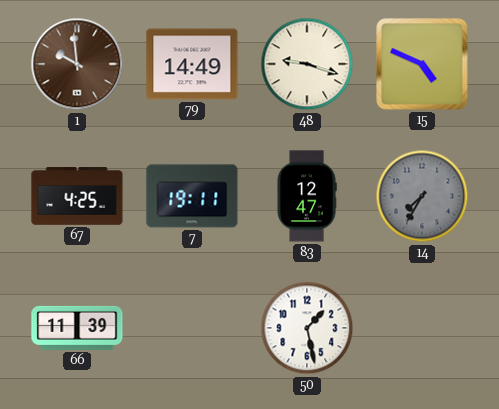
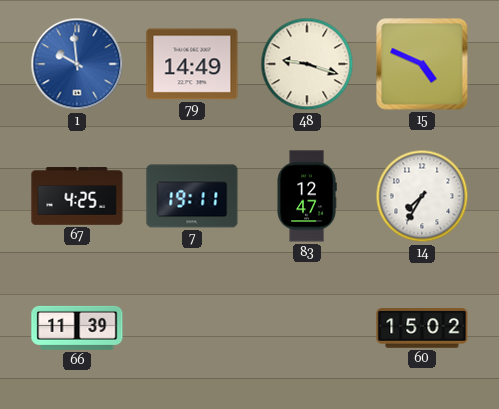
1 dial: brown -> blue (77, 64)
14 dial: grey -> white (422, 196)
50: 1:28 -> none (307, 328)
60: none -> 15:02 (422, 329)
